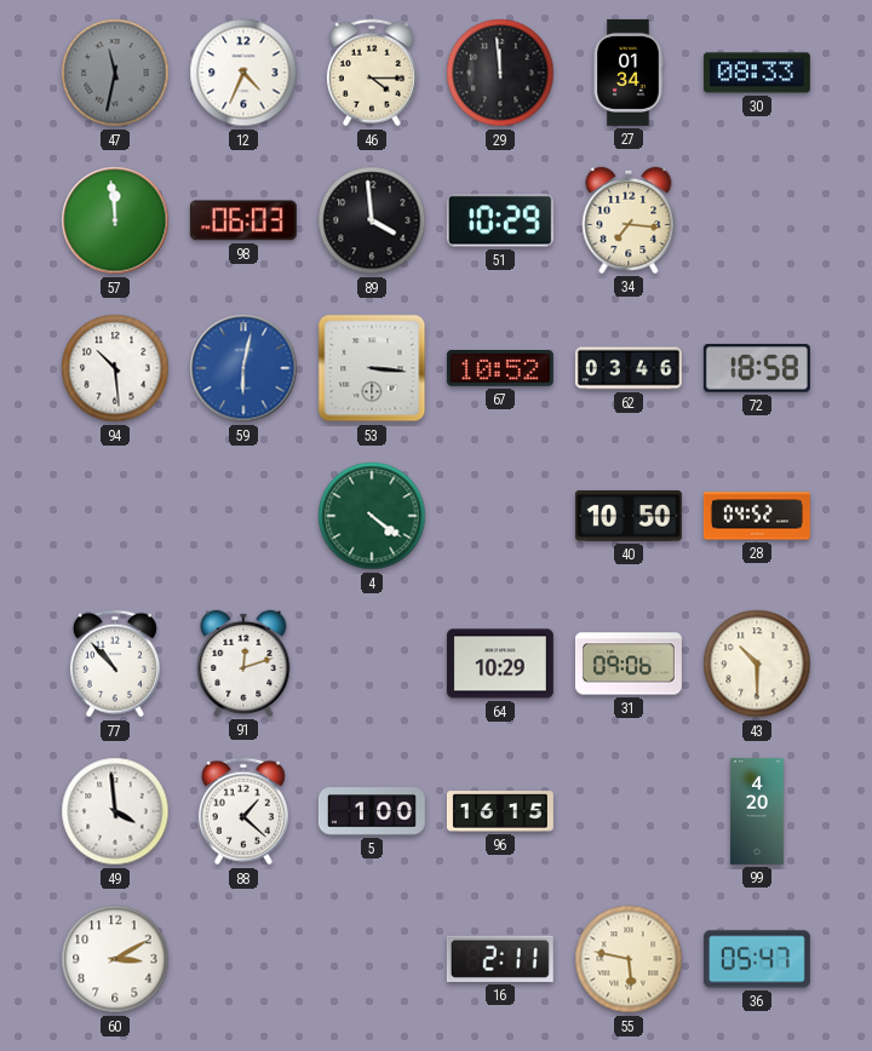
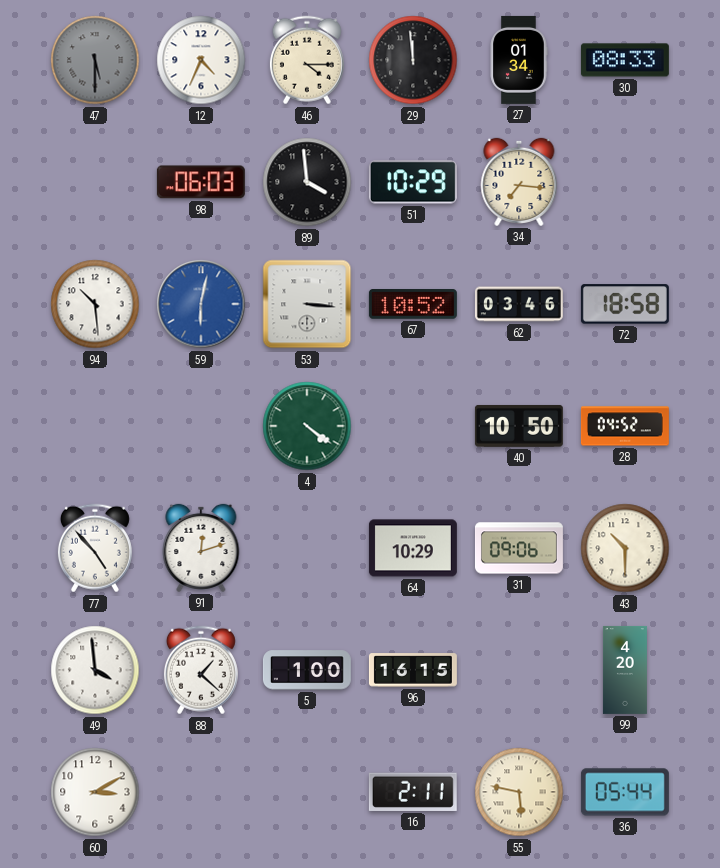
47: 11:32 -> 5:30 (95, 60)
57: 11:59 -> none (115, 220)
77: 10:53 -> 4:53 (95, 548)
36: 05:47 -> 05:44 (625, 792)
